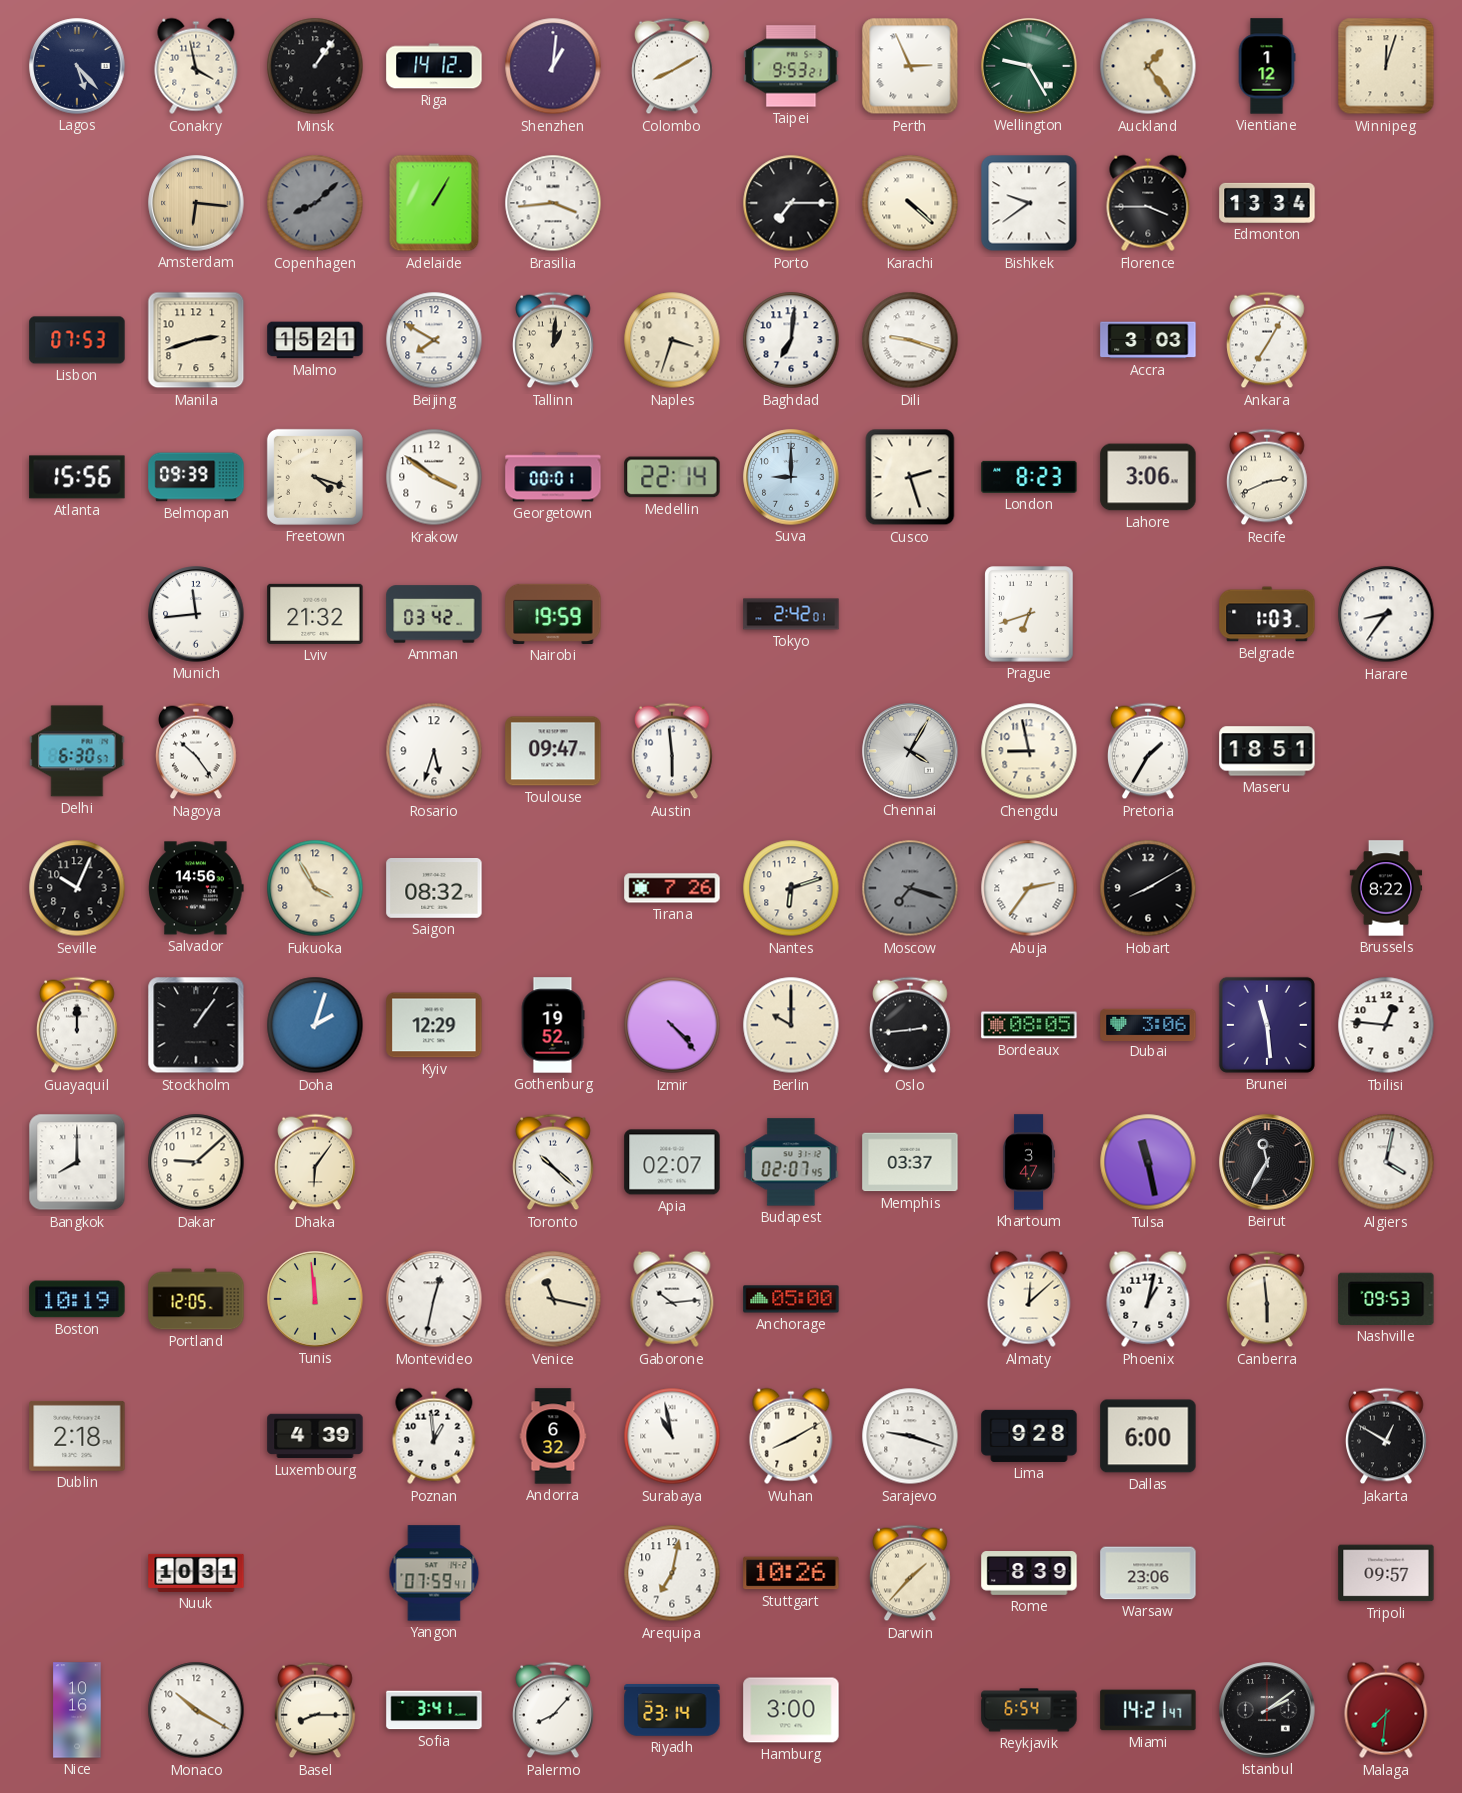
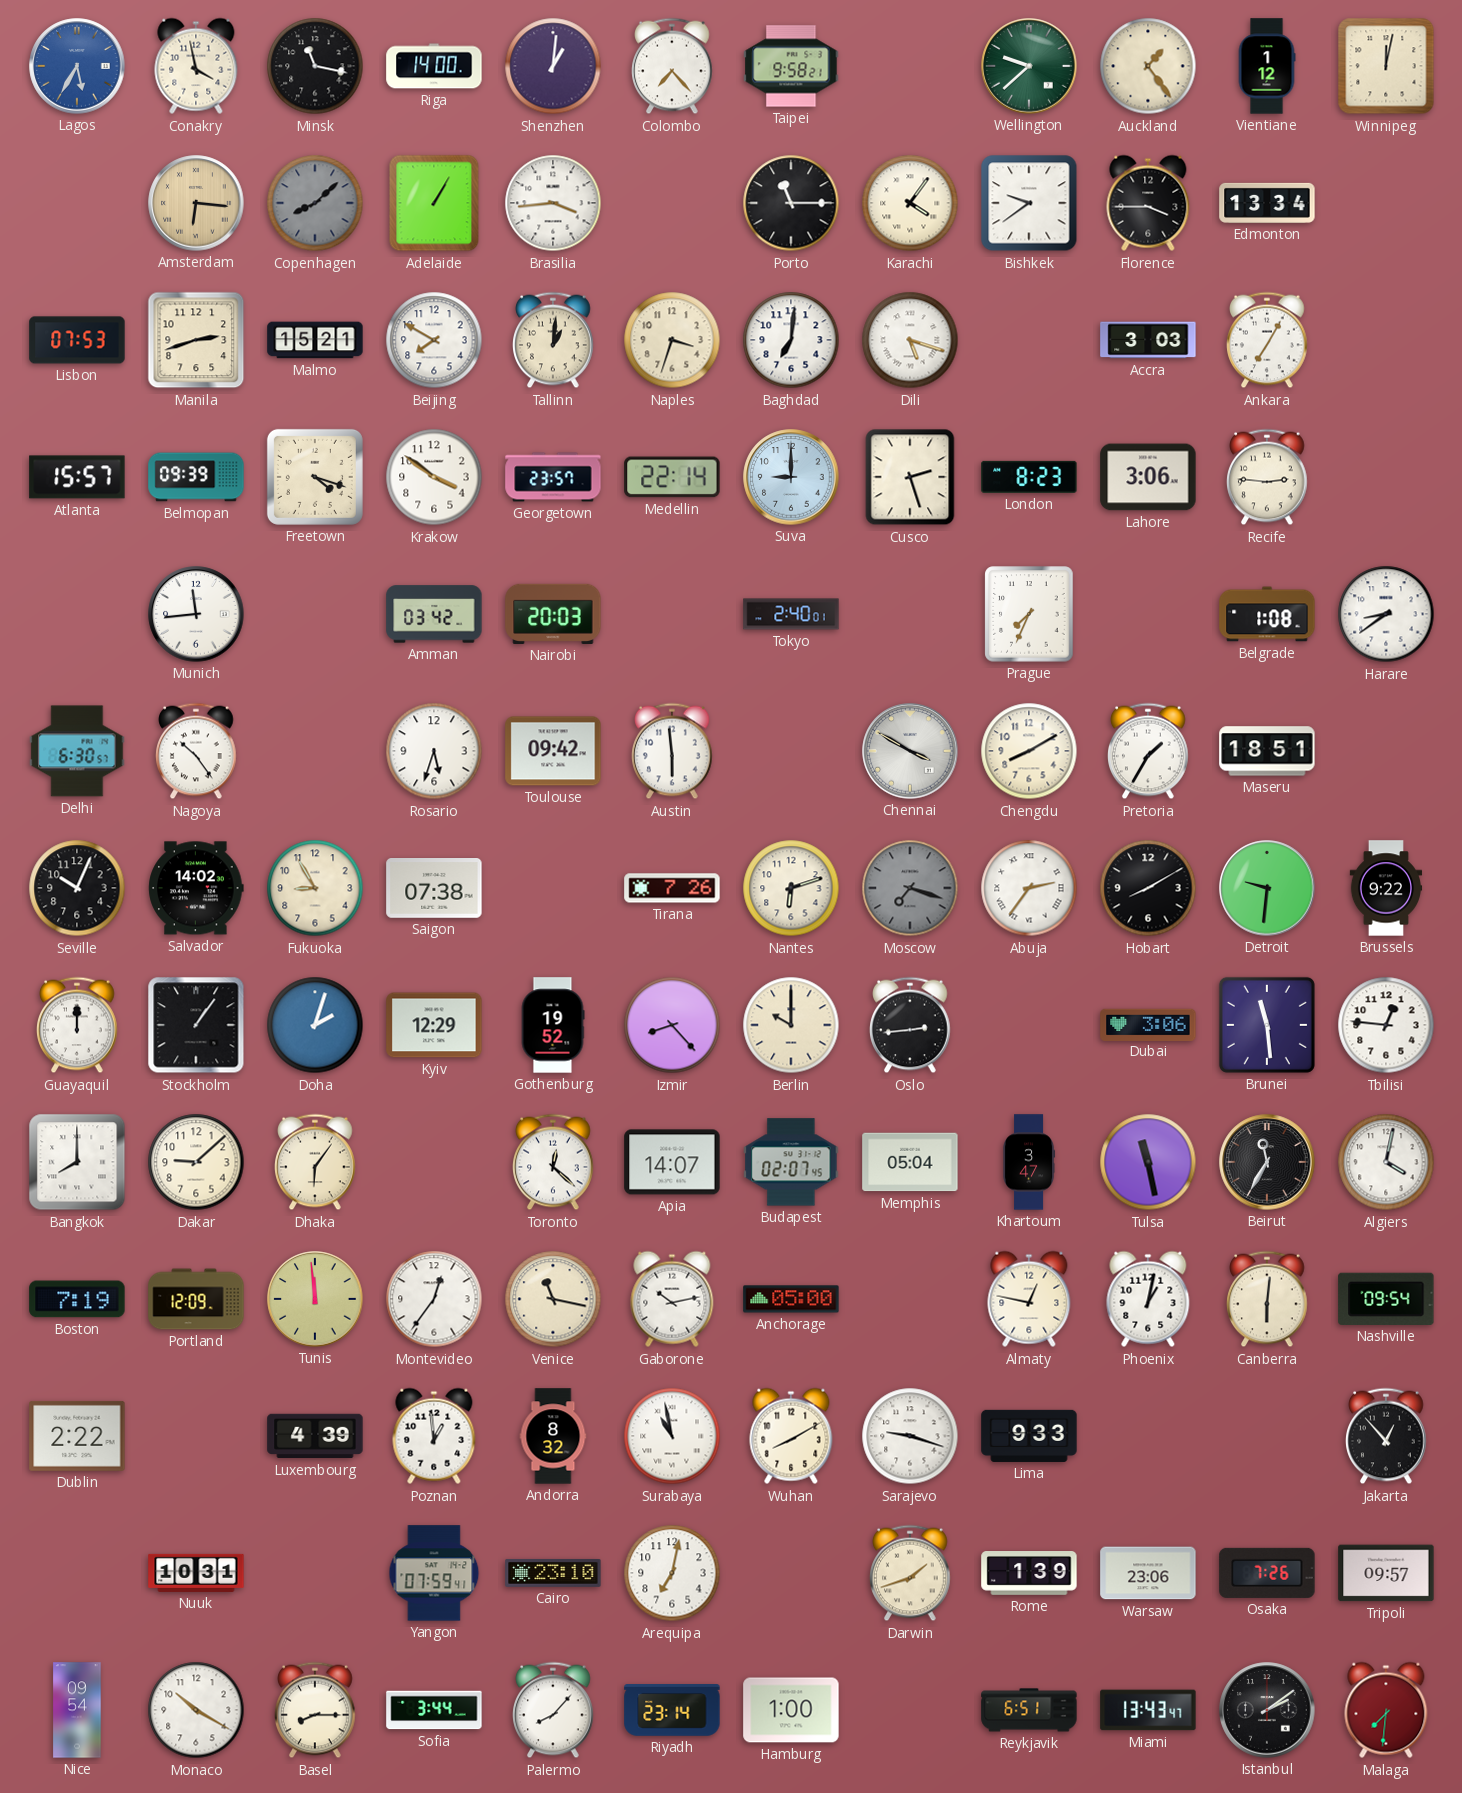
Lagos: 5:23 -> 5:35 (77, 66)
Lagos dial: navy -> blue (77, 66)
Minsk: 1:06 -> 11:17 (315, 66)
Riga: 14:12 -> 14:00 (434, 66)
Colombo: 8:10 -> 7:23 (672, 66)
Taipei: 9:53 -> 9:58 (791, 66)
Perth: 2:56 -> none (910, 66)
Wellington: 9:25 -> 9:38 (1029, 66)
Winnipeg: 12:03 -> 12:02 (1386, 66)
Porto: 7:15 -> 11:15 (791, 203)
Karachi: 4:22 -> 4:06 (910, 203)
Dili: 9:18 -> 5:18 (910, 340)
Atlanta: 15:56 -> 15:57 (77, 477)
Georgetown: 00:01 -> 23:57 (553, 477)
Recife: 2:41 -> 2:46 (1267, 477)
Lviv: 21:32 -> none (315, 614)
Nairobi: 19:59 -> 20:03 (553, 614)
Tokyo: 2:42 -> 2:40 (791, 614)
Prague: 6:42 -> 7:34 (1029, 614)
Belgrade: 1:03 -> 1:08 (1267, 614)
Harare: 8:36 -> 8:39 (1386, 614)
Toulouse: 09:47 -> 09:42 (553, 751)
Chennai: 4:05 -> 3:50 (910, 751)
Chengdu: 8:58 -> 8:10 (1029, 751)
Salvador: 14:56 -> 14:02 (196, 888)
Fukuoka: 3:55 -> 8:55 (315, 888)
Saigon: 08:32 -> 07:38 (434, 889)
Detroit: none -> 9:31 (1267, 888)
Brussels: 8:22 -> 9:22 (1386, 888)
Izmir: 4:23 -> 8:23 (672, 1025)
Bordeaux: 08:05 -> none (1029, 1025)
Toronto: 10:22 -> 12:22 (553, 1162)
Apia: 02:07 -> 14:07 (672, 1162)
Memphis: 03:37 -> 05:04 (910, 1162)
Boston: 10:19 -> 7:19 (77, 1299)
Portland: 12:05 -> 12:09 (196, 1299)
Montevideo: 12:32 -> 12:36 (434, 1299)
Gaborone: 10:14 -> 10:13 (672, 1299)
Almaty: 12:08 -> 12:47 (1029, 1299)
Canberra: 5:59 -> 6:01 (1267, 1299)
Nashville: 09:53 -> 09:54 (1386, 1299)
Dublin: 2:18 -> 2:22 (77, 1436)
Andorra: 6:32 -> 8:32 (553, 1436)
Lima: 9:28 -> 9:33 (1029, 1436)
Dallas: 6:00 -> none (1148, 1436)
Jakarta: 12:50 -> 12:53 (1386, 1436)
Cairo: none -> 23:10 (553, 1573)
Stuttgart: 10:26 -> none (791, 1573)
Darwin: 1:37 -> 1:42 (910, 1573)
Rome: 8:39 -> 1:39 (1029, 1574)
Osaka: none -> 7:26 (1267, 1573)
Nice: 10:16 -> 09:54 (77, 1710)
Sofia: 3:41 -> 3:44 (434, 1710)
Hamburg: 3:00 -> 1:00 (791, 1710)
Reykjavik: 6:54 -> 6:51 (1029, 1710)
Miami: 14:21 -> 13:43 (1148, 1710)
